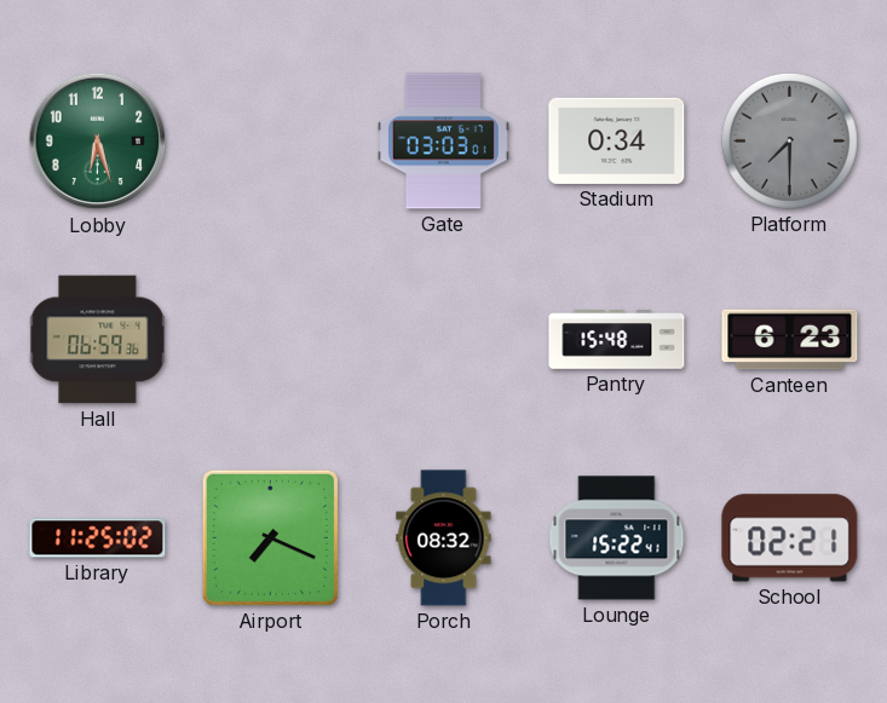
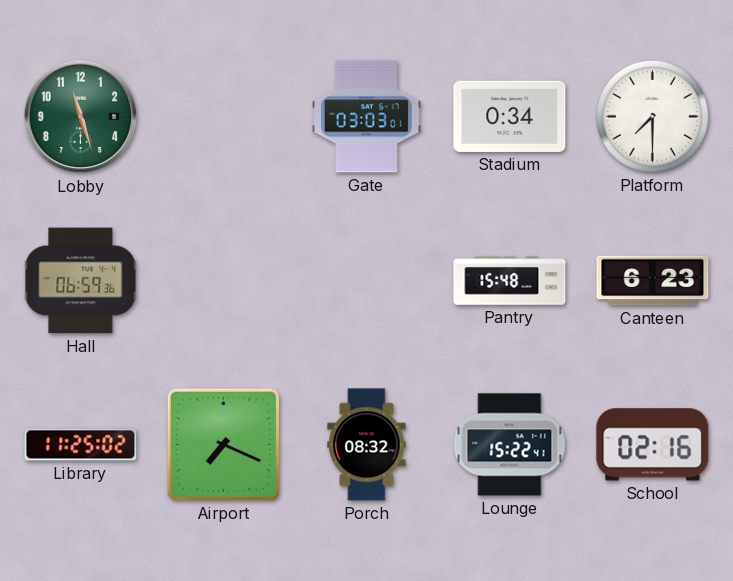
Lobby: 6:27 -> 11:27 (81, 117)
Platform dial: grey -> white (652, 116)
School: 02:21 -> 02:16 (653, 445)
